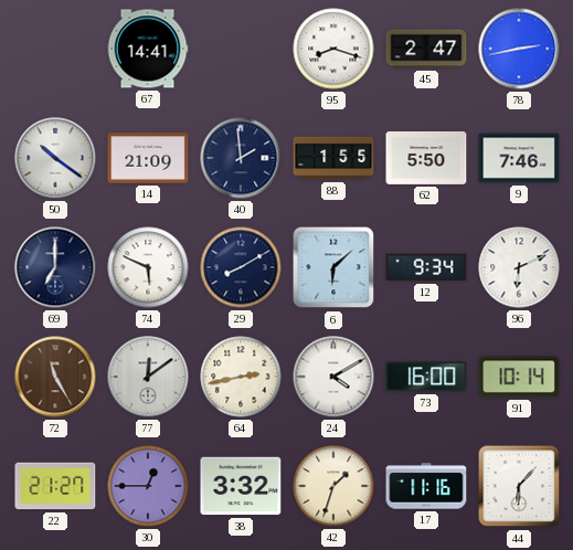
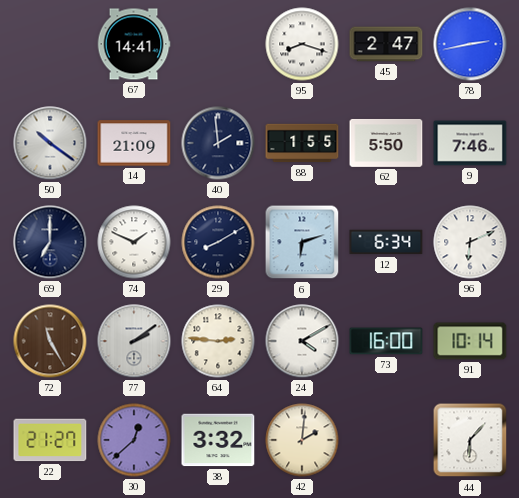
74: 5:49 -> 1:49 (134, 242)
6: 6:08 -> 6:12 (302, 242)
12: 9:34 -> 6:34 (386, 242)
77: 12:09 -> 2:09 (134, 341)
64: 2:43 -> 2:46 (218, 341)
30: 12:45 -> 12:38 (134, 440)
42: 1:33 -> 2:01 (302, 440)
17: 11:16 -> none (426, 486)
